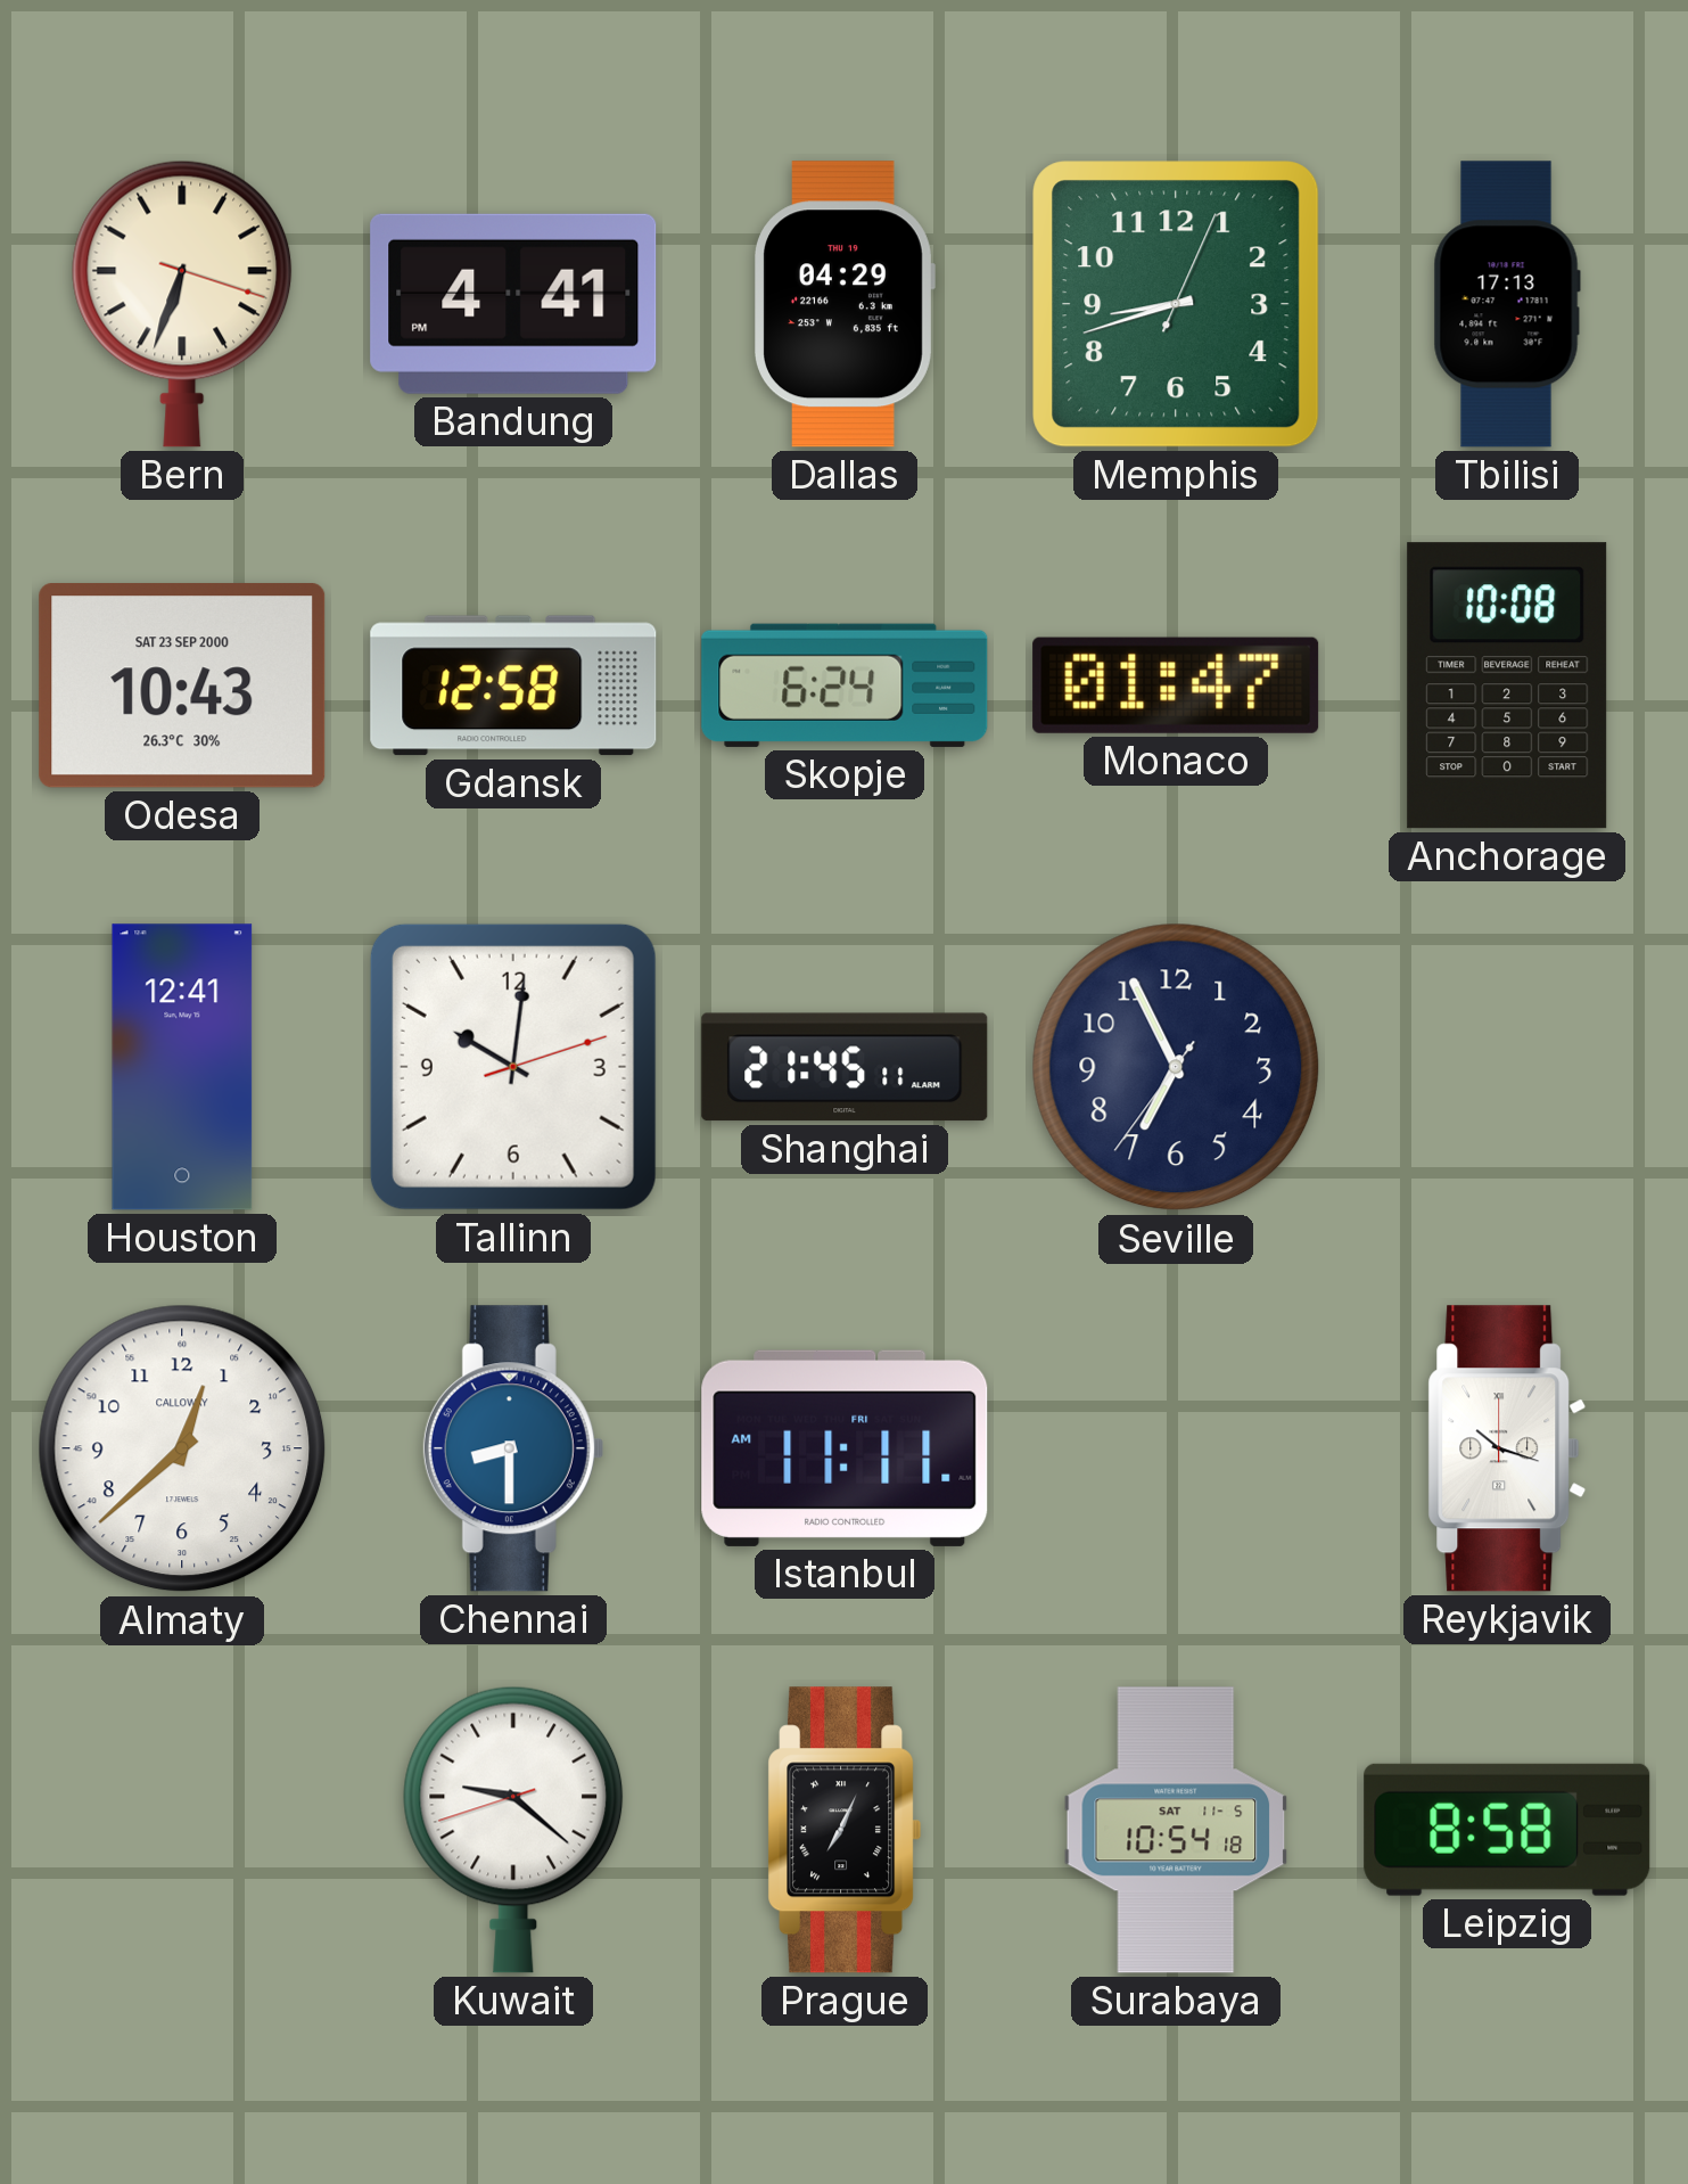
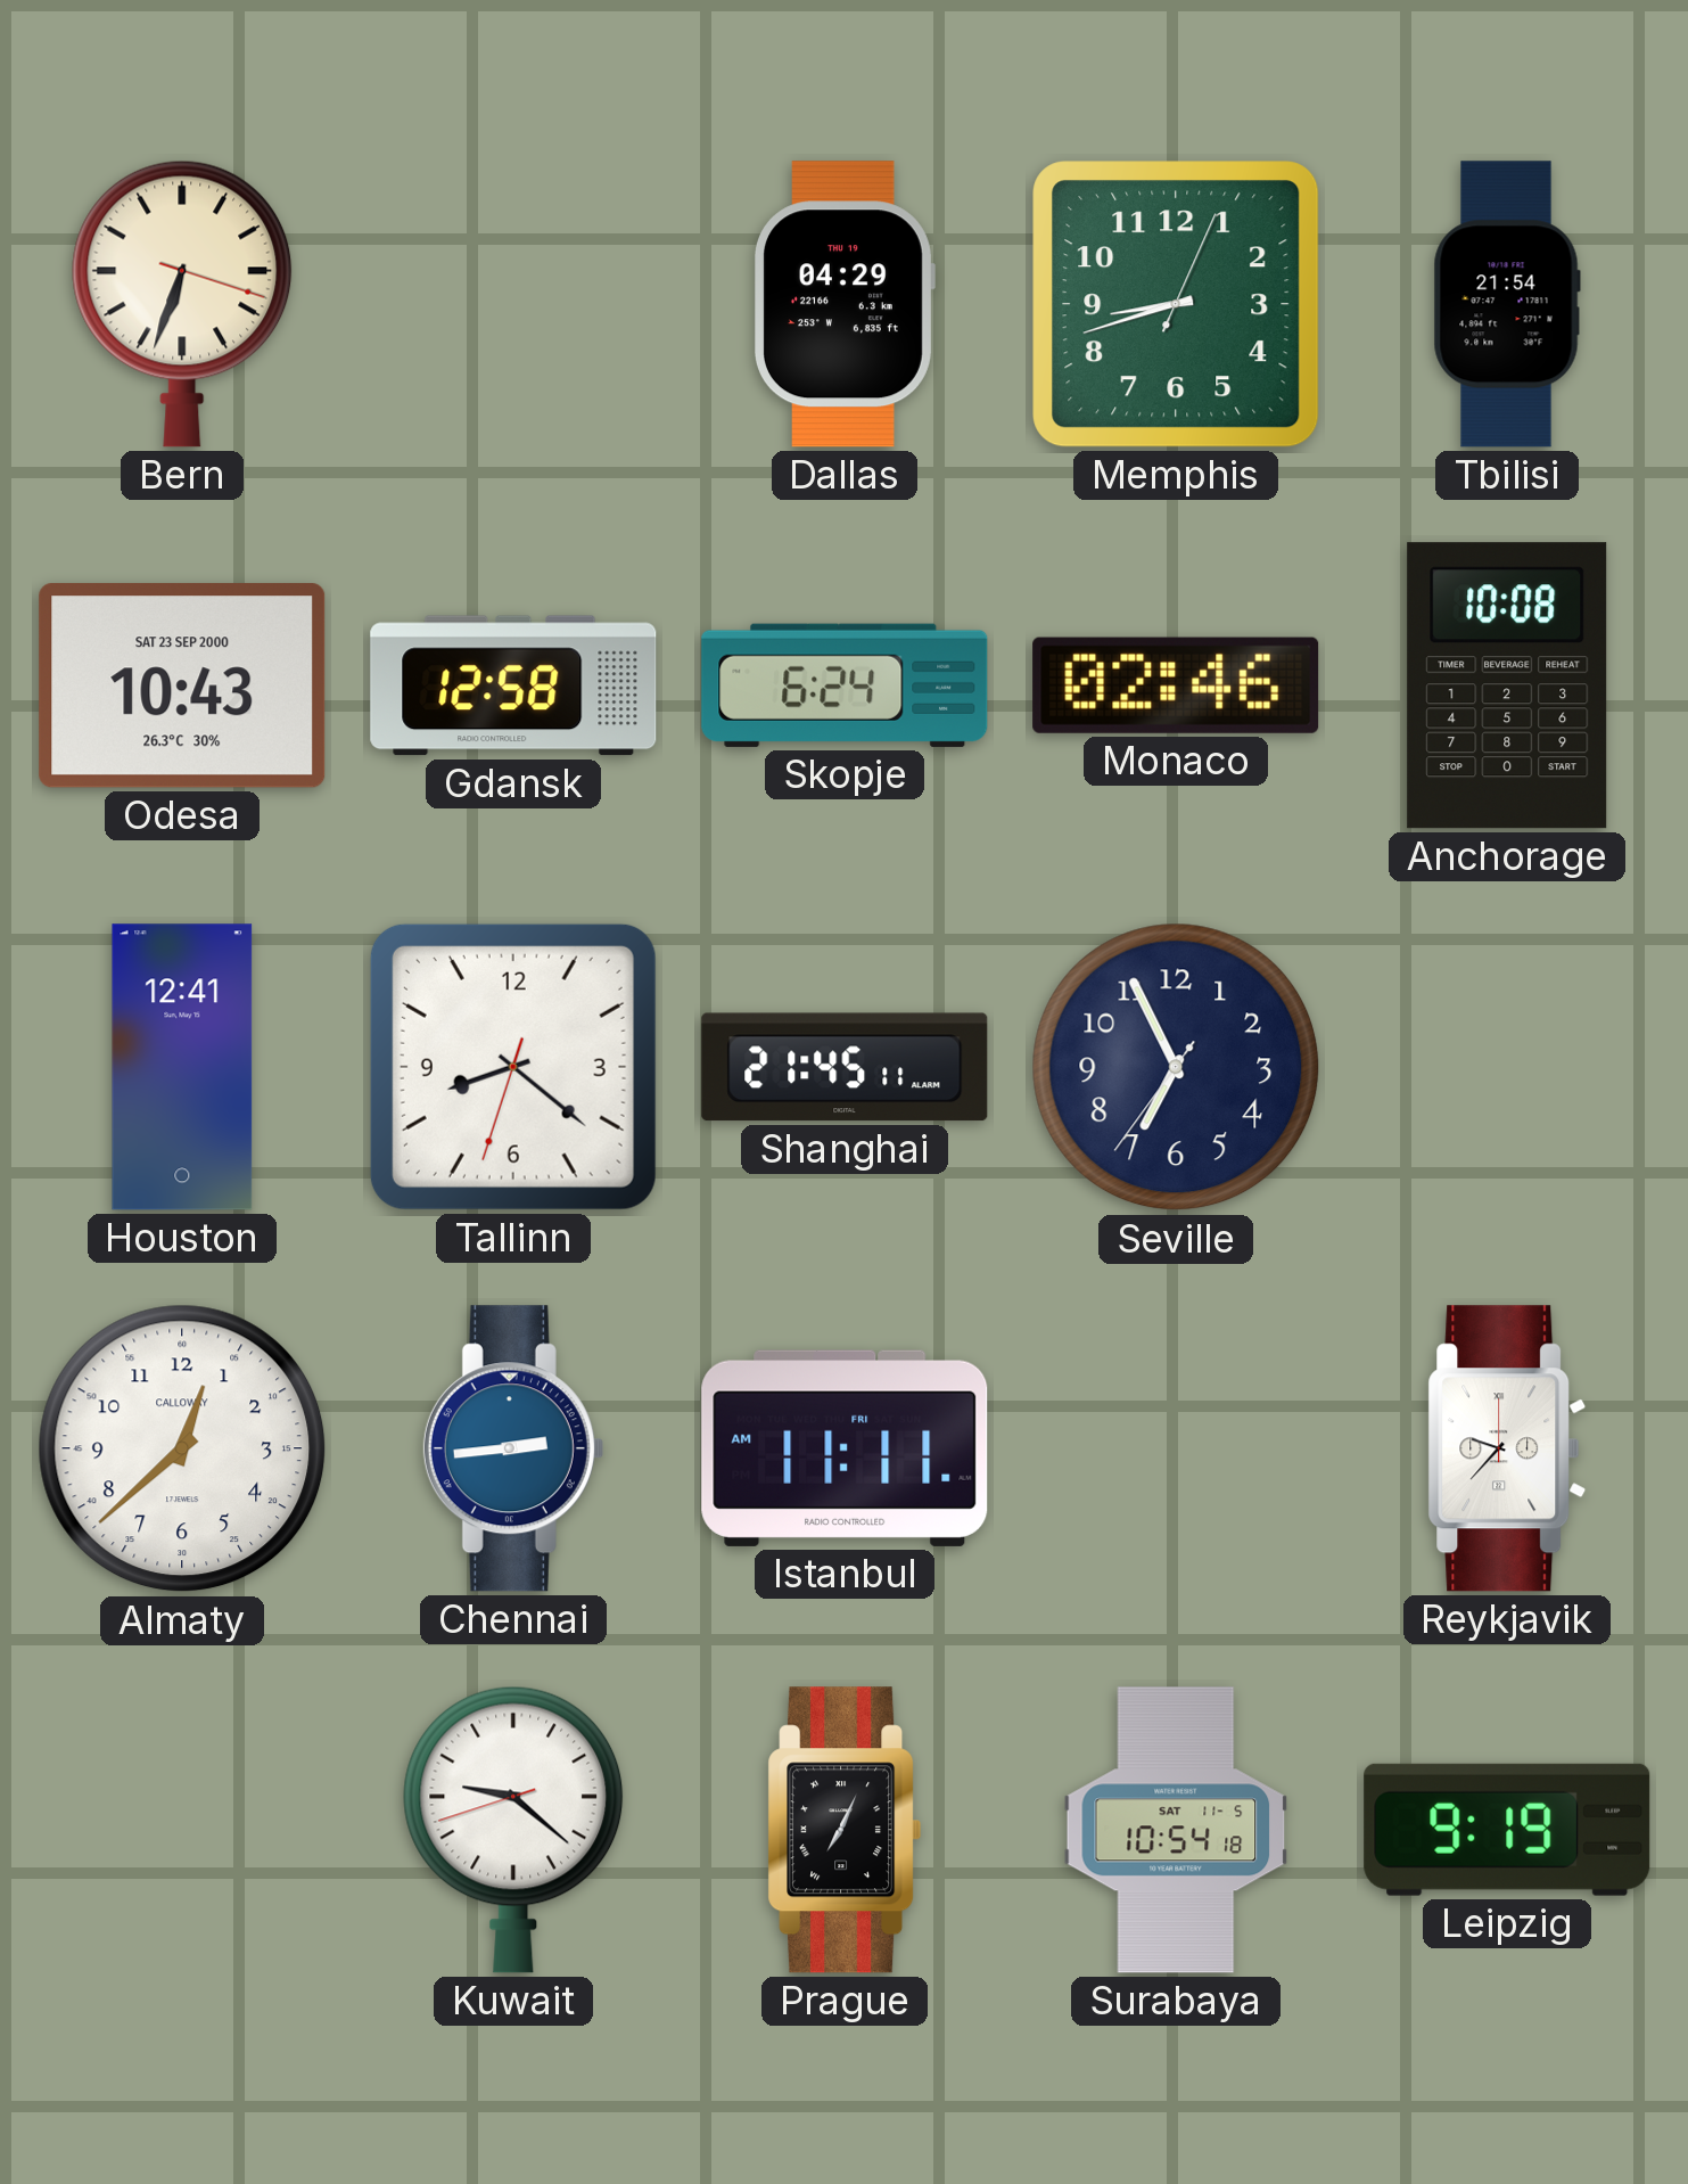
Bandung: 4:41 -> none (513, 304)
Tbilisi: 17:13 -> 21:54 (1507, 304)
Monaco: 01:47 -> 02:46 (1176, 685)
Tallinn: 10:01 -> 8:21 (513, 1067)
Chennai: 8:30 -> 2:44 (513, 1448)
Reykjavik: 10:18 -> 9:37 (1507, 1448)
Leipzig: 8:58 -> 9:19 (1507, 1830)
